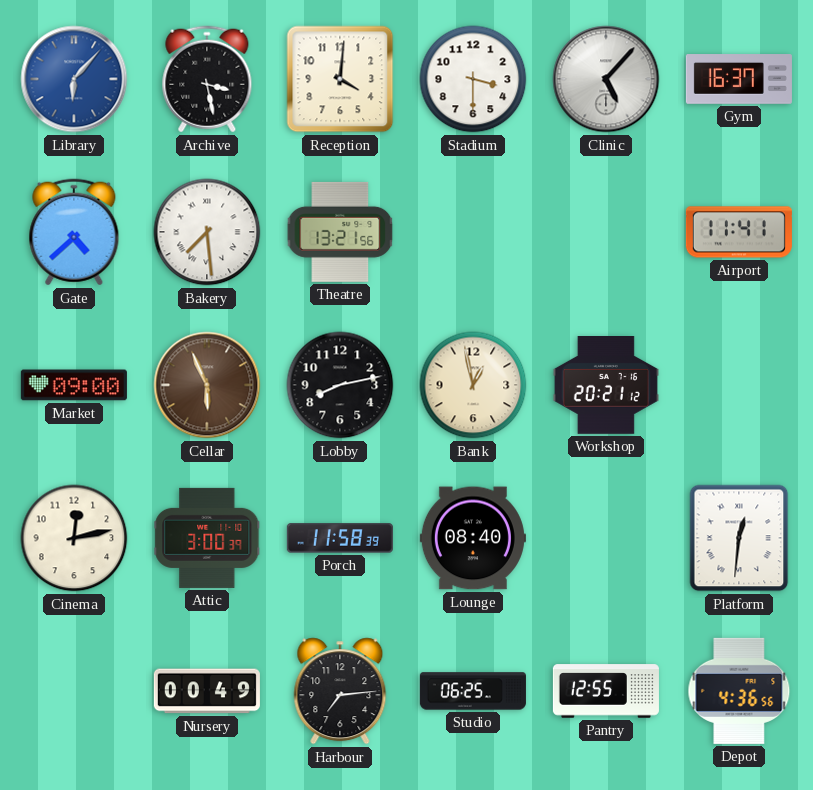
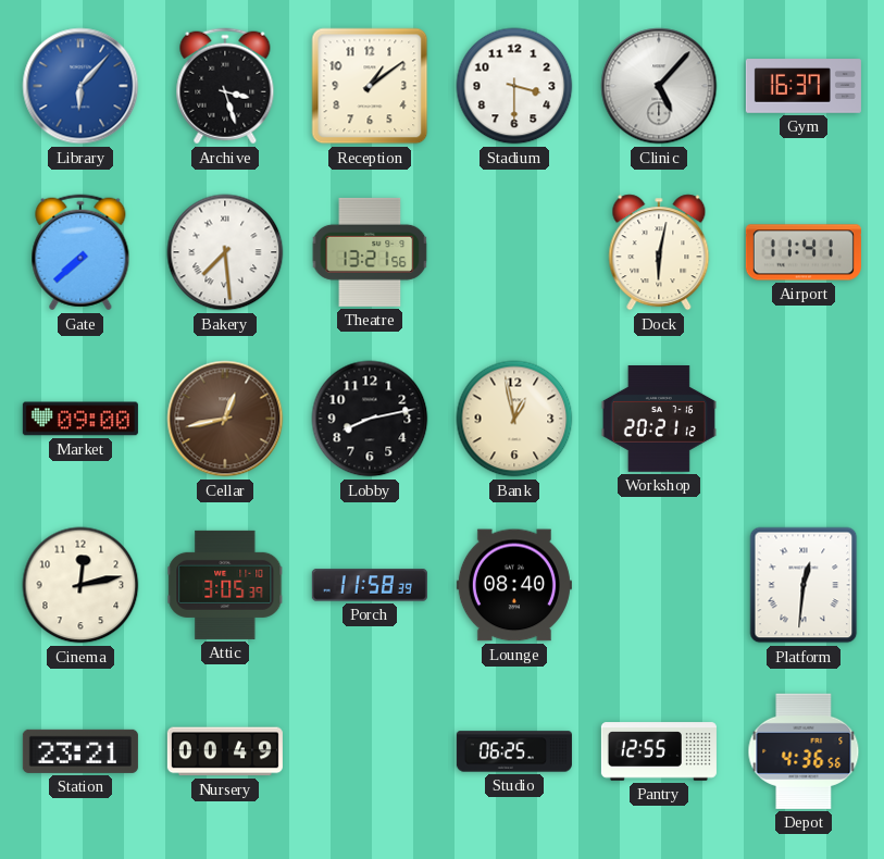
Archive: 3:28 -> 3:27 (225, 86)
Reception: 4:01 -> 1:09 (370, 86)
Gate: 4:38 -> 7:38 (80, 252)
Dock: none -> 6:02 (659, 252)
Cellar: 5:56 -> 12:43 (225, 419)
Attic: 3:00 -> 3:05 (225, 585)
Station: none -> 23:21 (80, 751)
Harbour: 7:14 -> none (340, 691)
